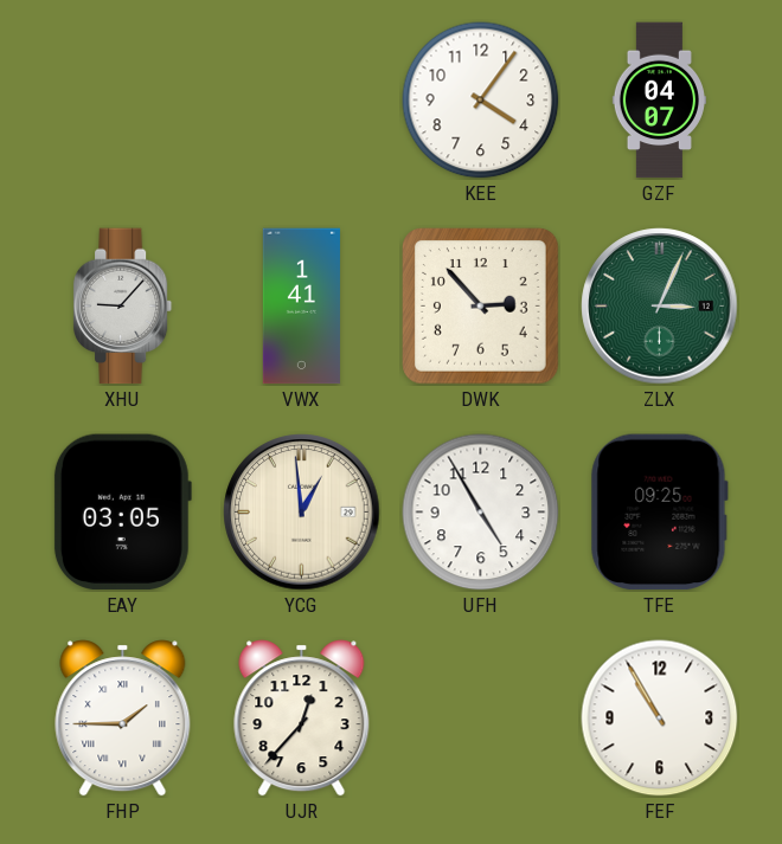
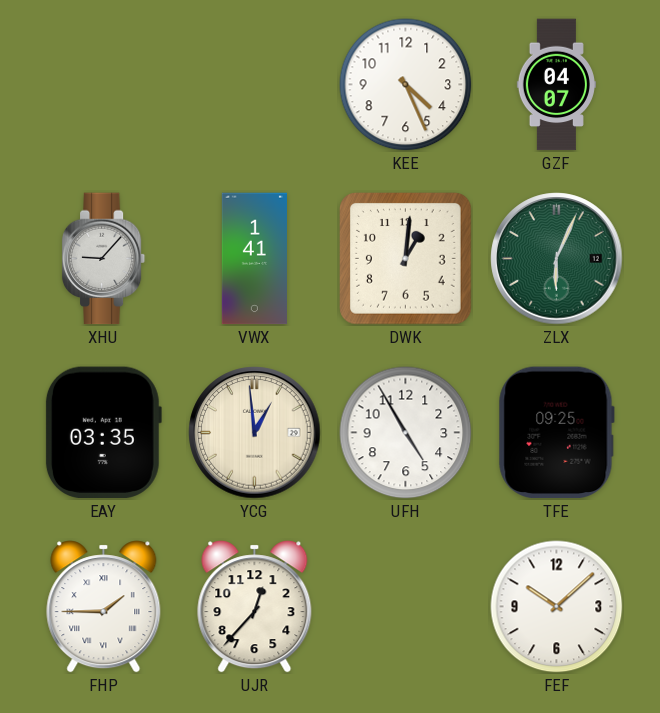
KEE: 4:06 -> 4:26 (406, 85)
DWK: 2:53 -> 1:01 (406, 259)
ZLX: 3:04 -> 6:04 (557, 259)
EAY: 03:05 -> 03:35 (103, 433)
FEF: 10:55 -> 10:08 (557, 607)
